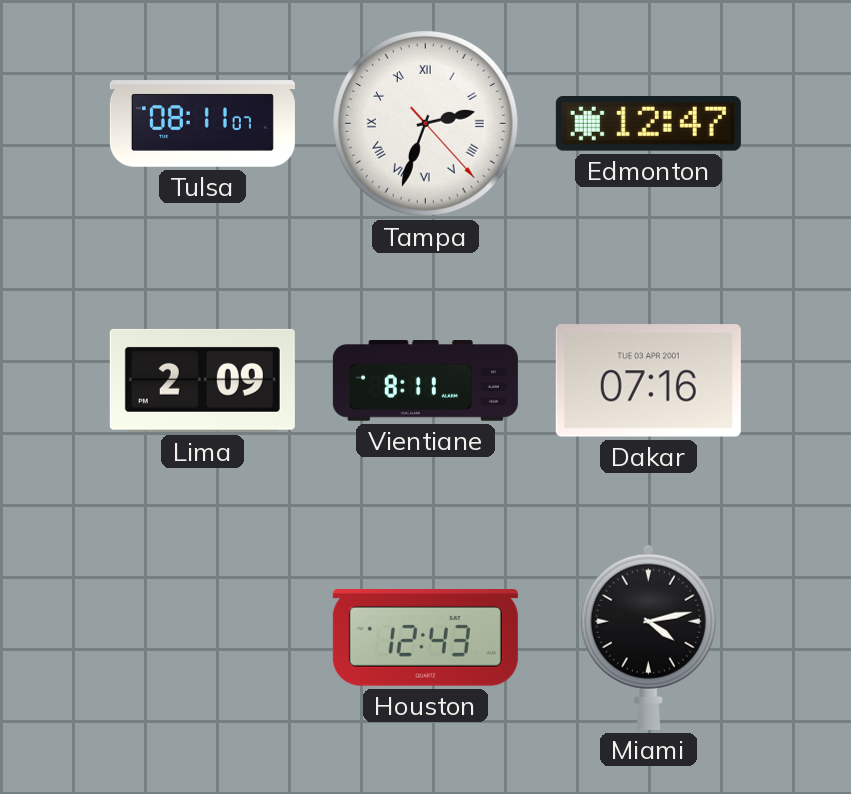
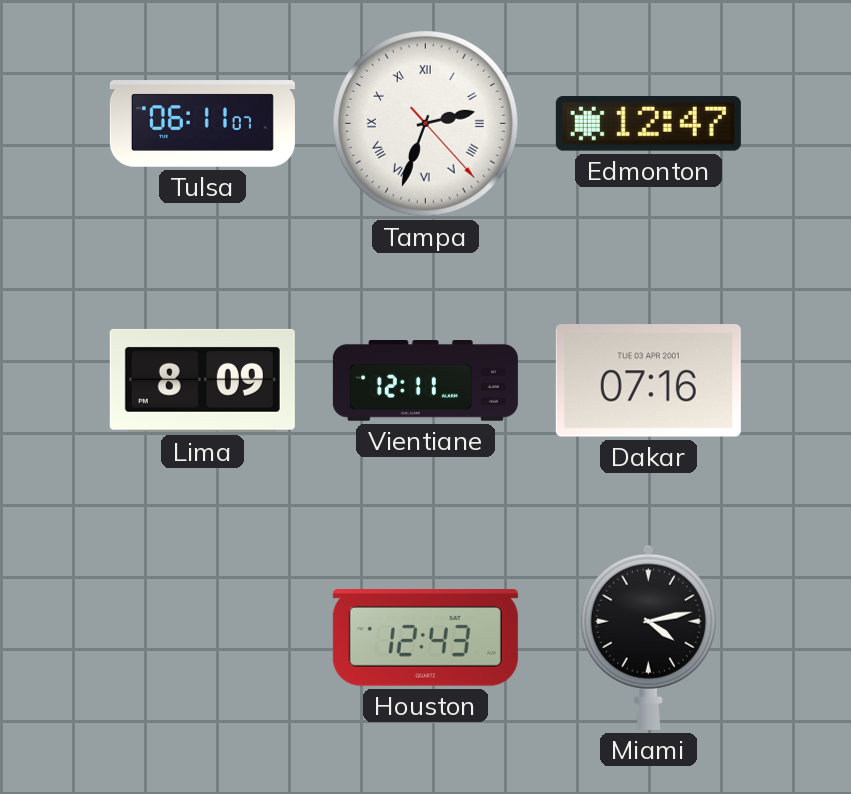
Tulsa: 08:11 -> 06:11 (202, 124)
Lima: 2:09 -> 8:09 (202, 380)
Vientiane: 8:11 -> 12:11 (425, 381)
